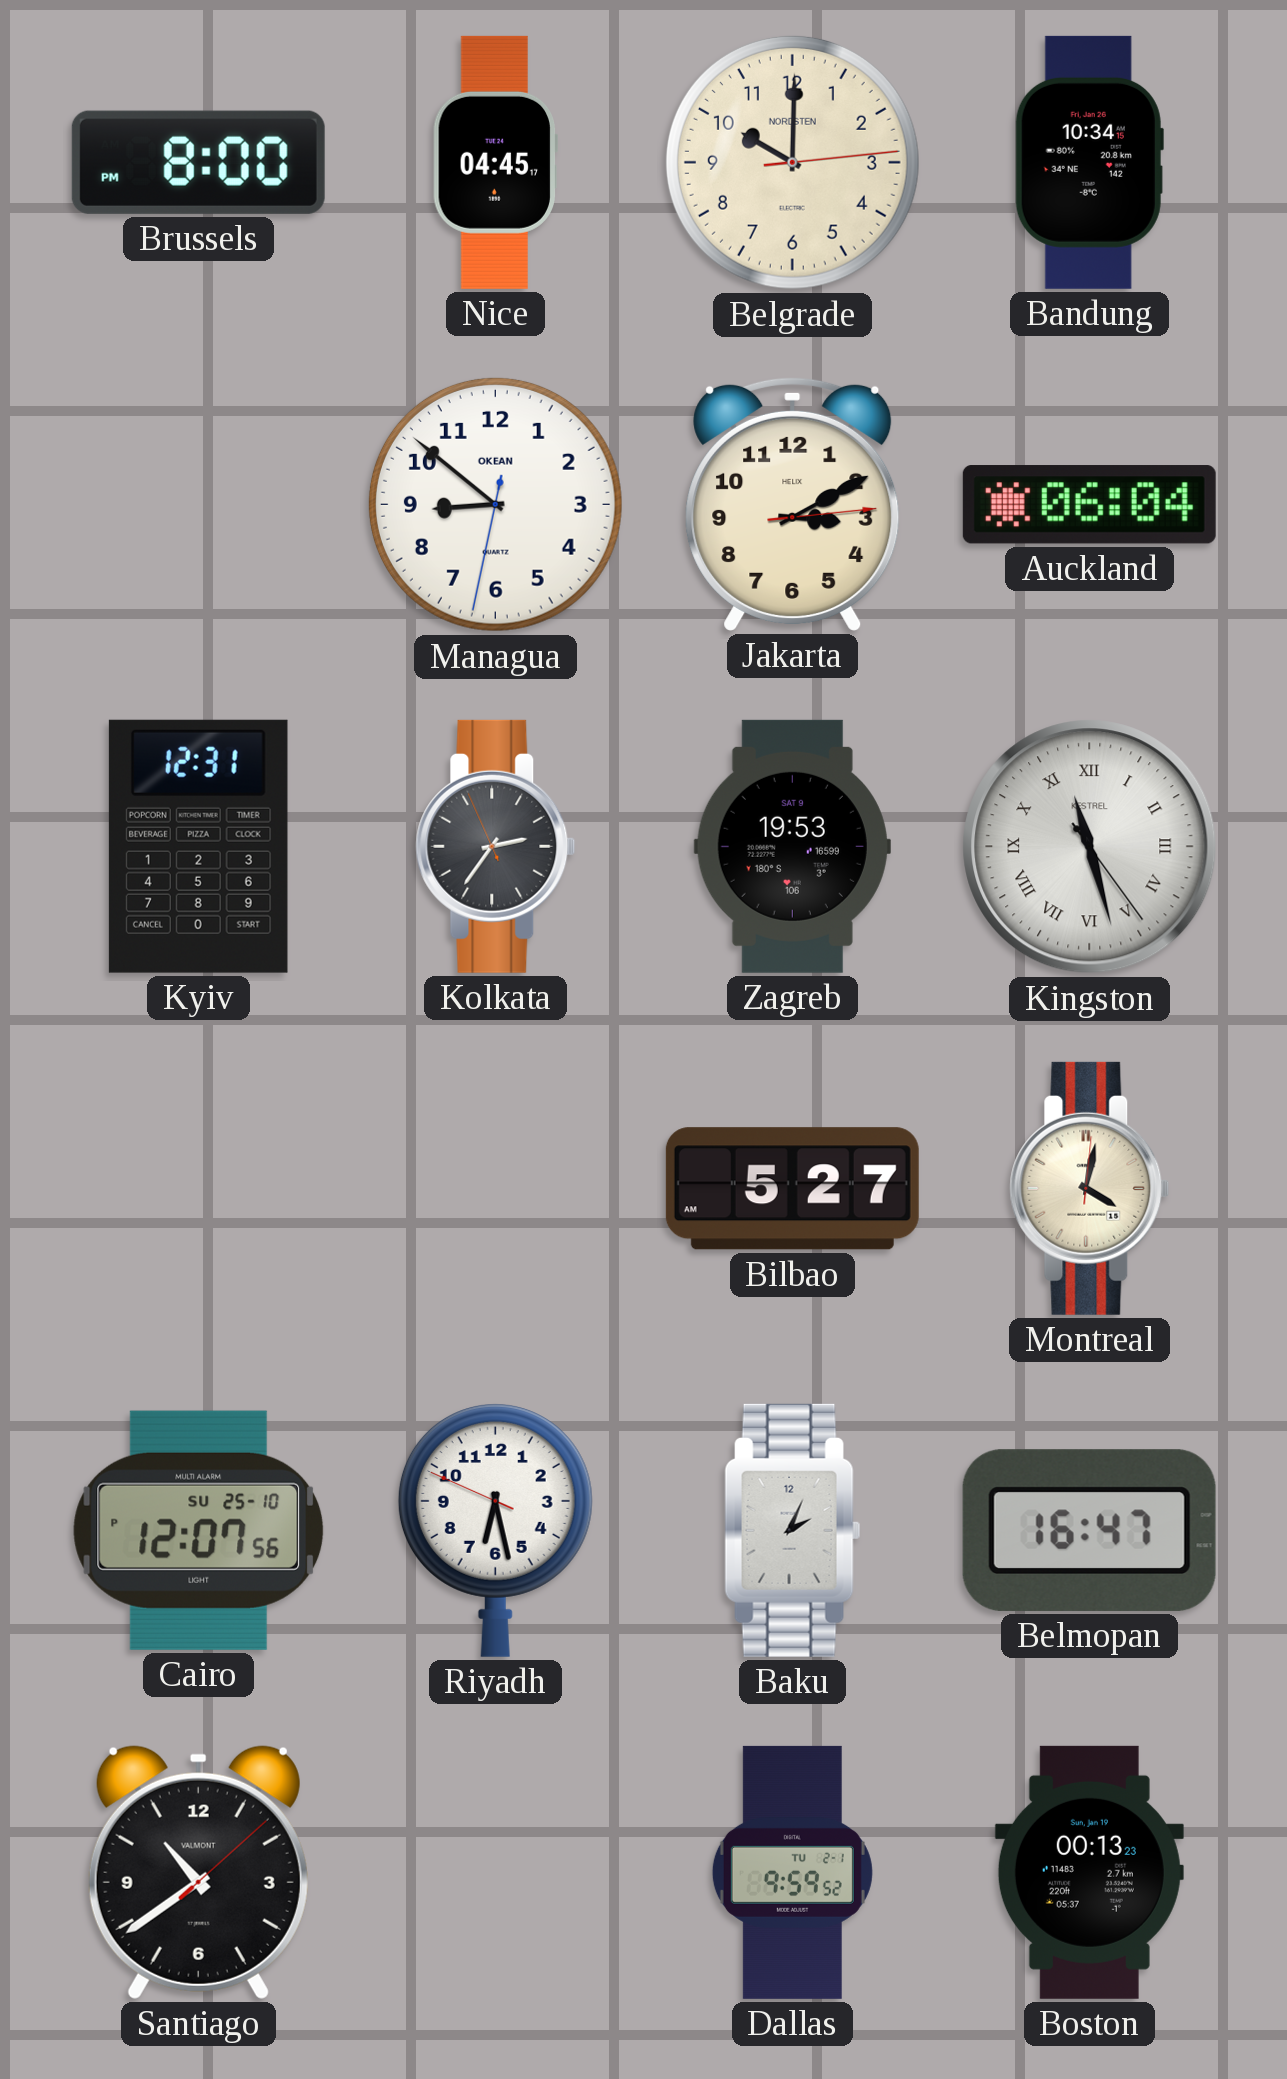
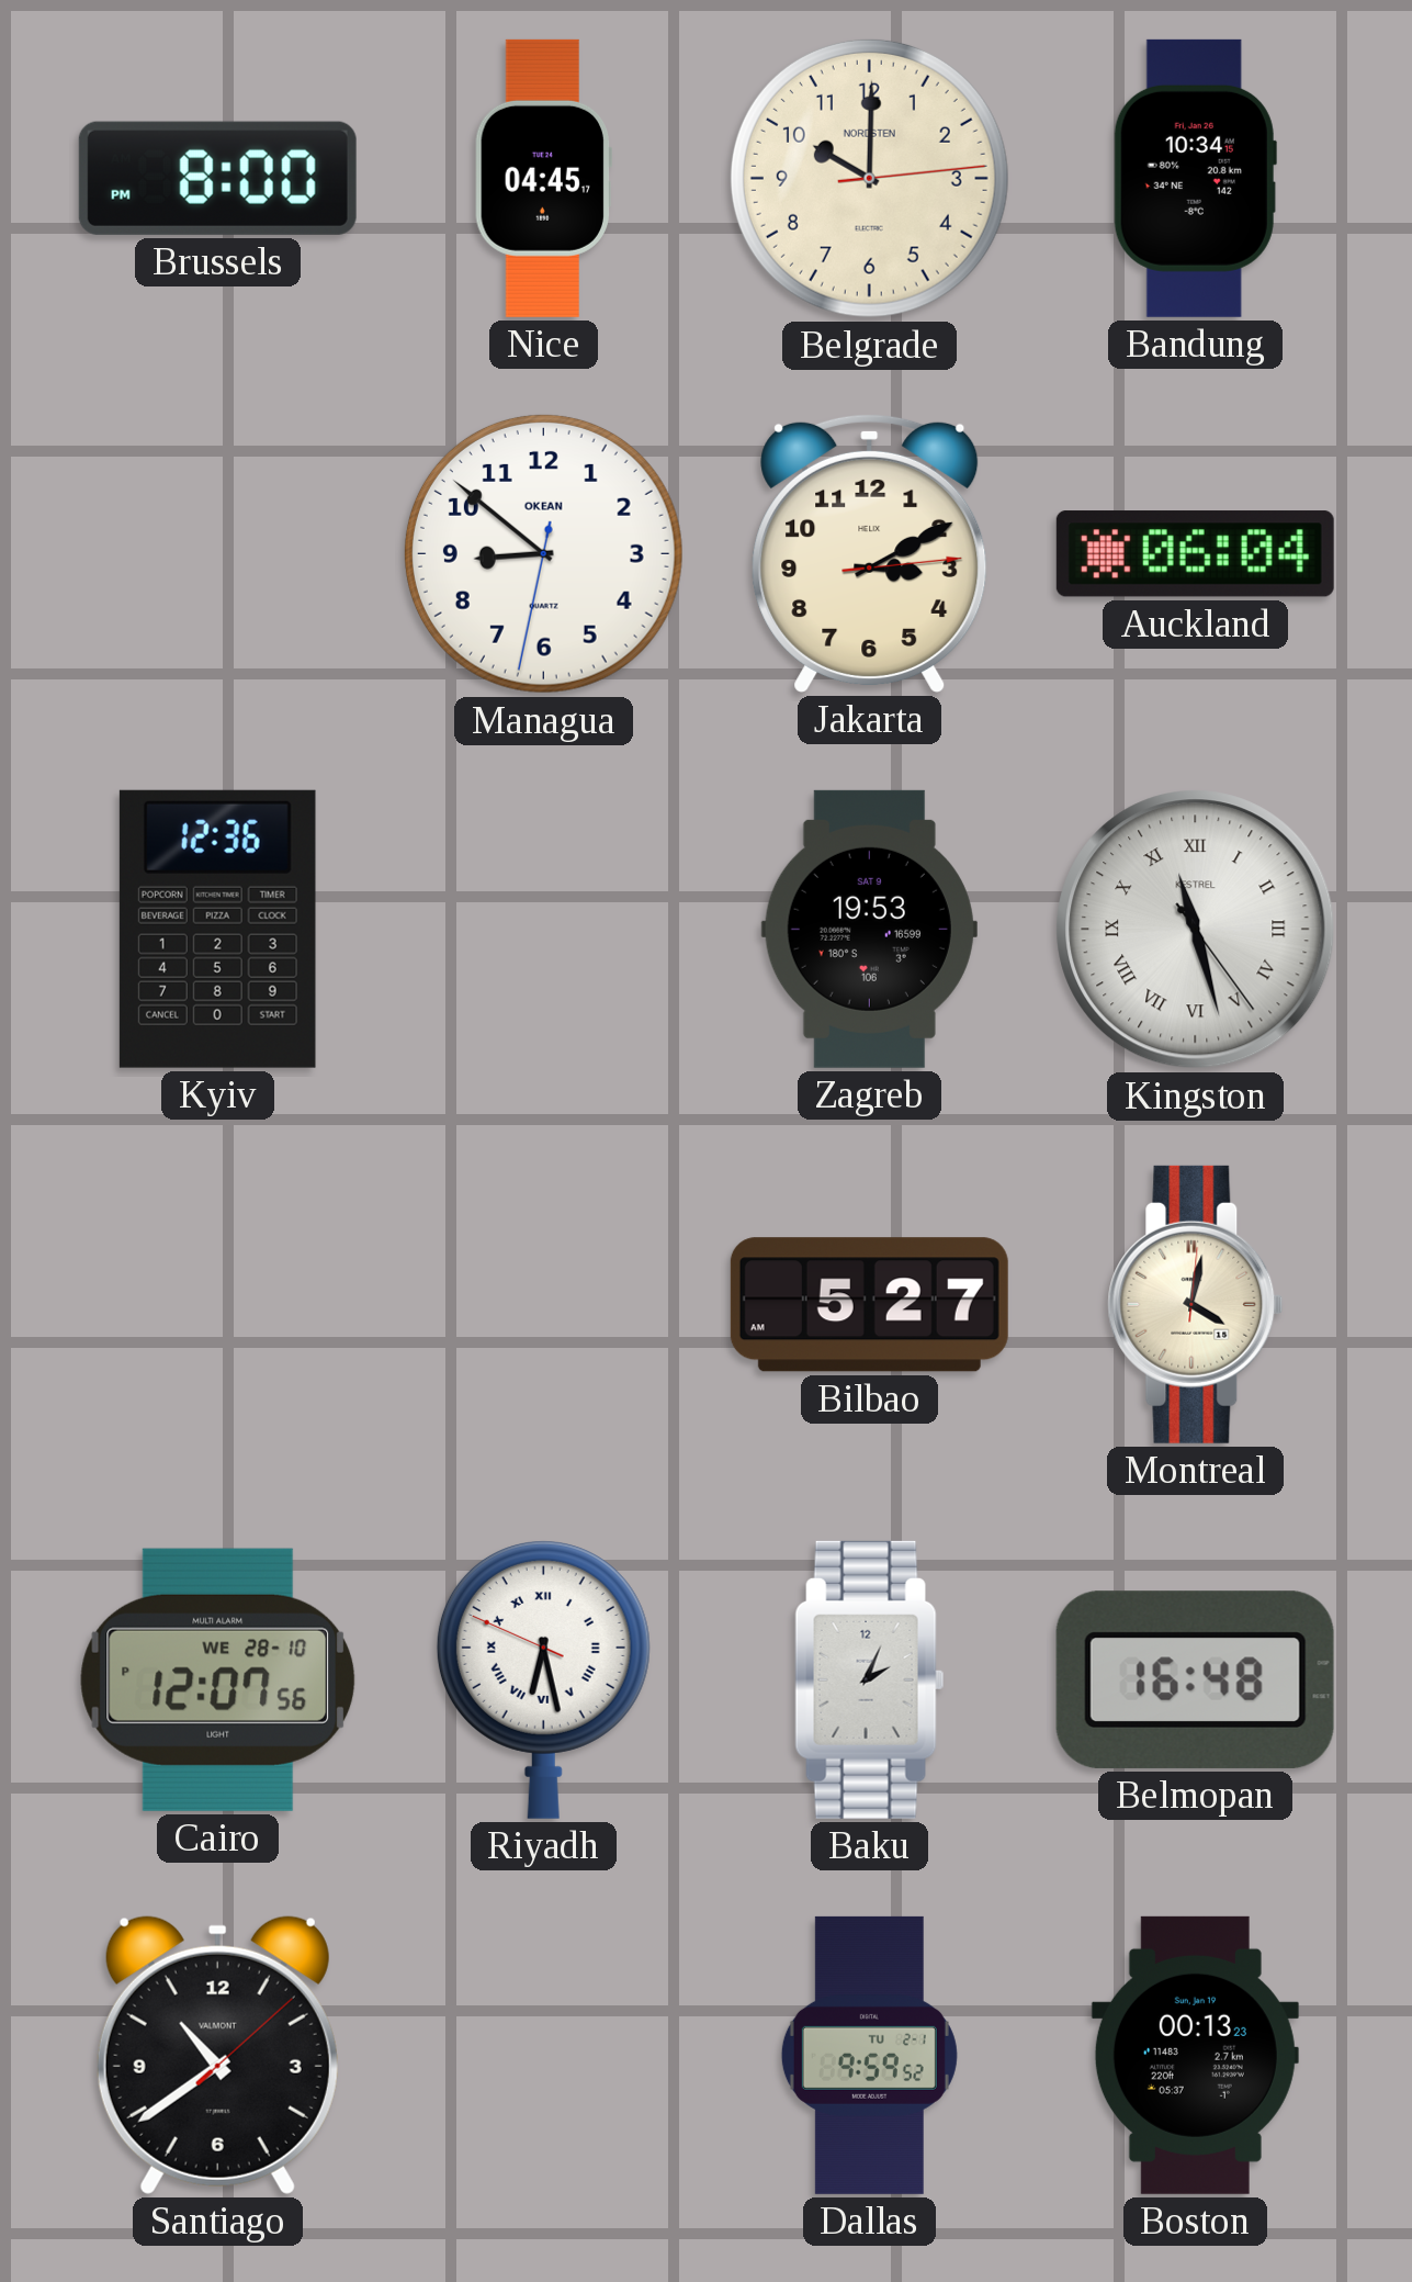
Kyiv: 12:31 -> 12:36 (217, 929)
Kolkata: 2:35 -> none (496, 846)
Cairo date: SU 25-10 -> WE 28-10 (218, 1679)
Riyadh numerals: Arabic -> Roman (543, 1679)
Belmopan: 16:47 -> 16:48 (1195, 1679)
